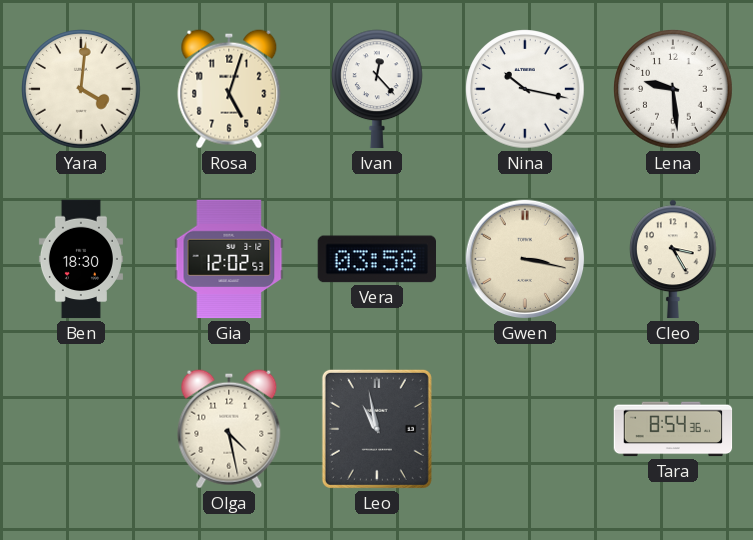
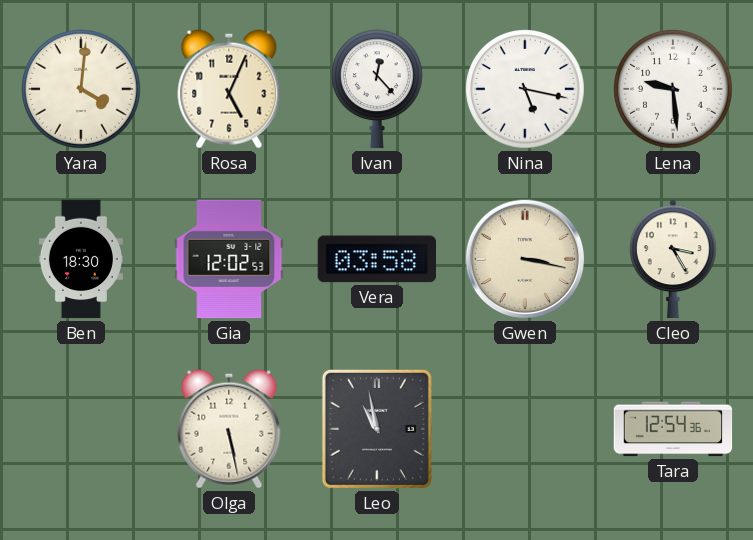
Rosa: 5:03 -> 5:04 (229, 89)
Nina: 10:17 -> 5:17 (525, 89)
Olga: 4:28 -> 5:28 (229, 429)
Tara: 8:54 -> 12:54 (673, 429)
